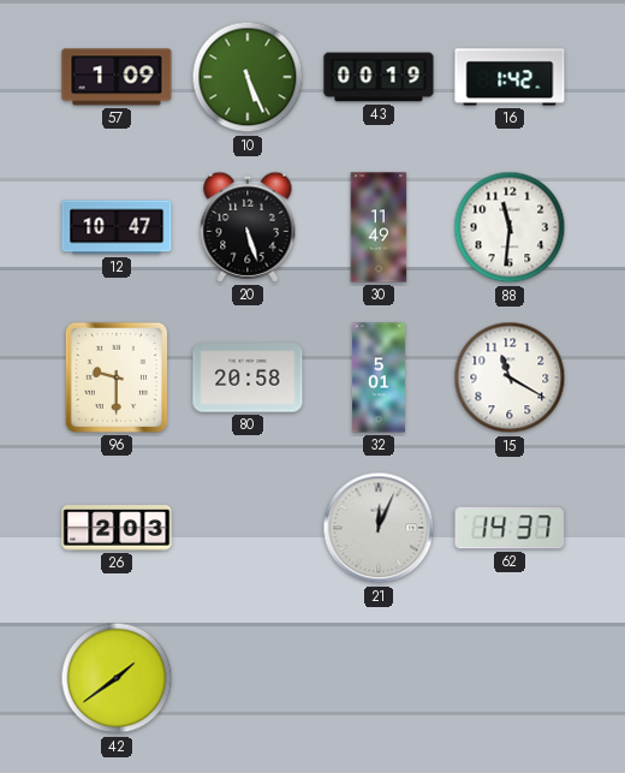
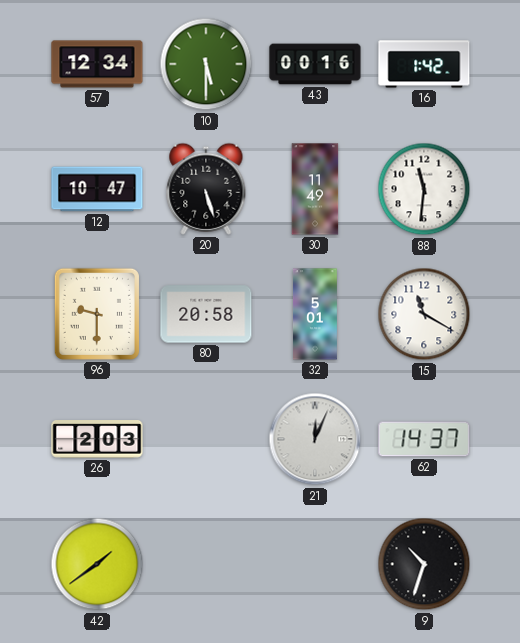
57: 1:09 -> 12:34 (97, 64)
10: 5:26 -> 5:30 (206, 64)
43: 00:19 -> 00:16 (315, 64)
9: none -> 10:33 (424, 564)
